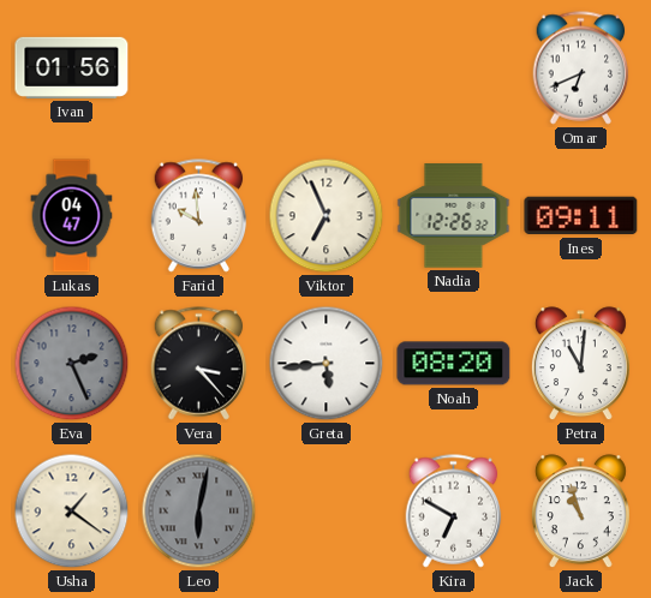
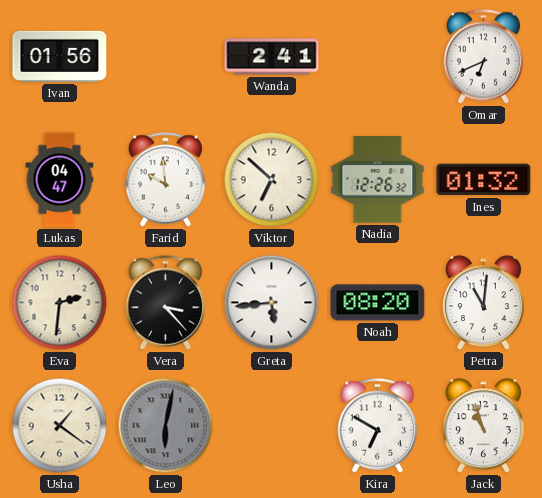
Wanda: none -> 2:41 (272, 57)
Viktor: 6:56 -> 6:52 (272, 180)
Ines: 09:11 -> 01:32 (484, 180)
Eva: 2:26 -> 2:31 (60, 303)
Eva dial: grey -> cream (60, 303)
